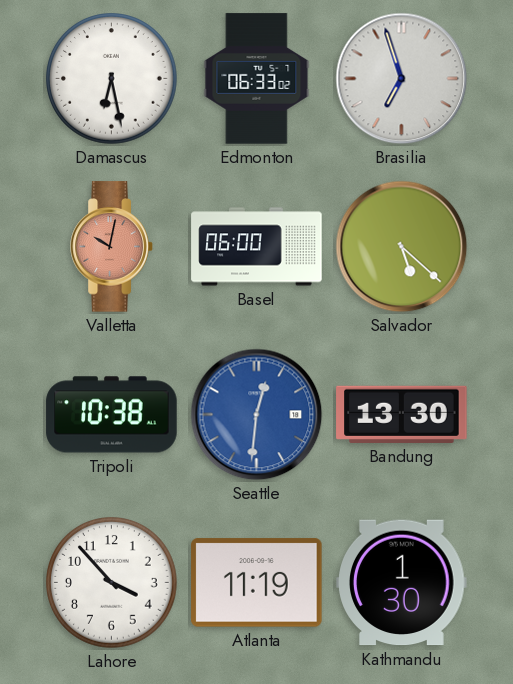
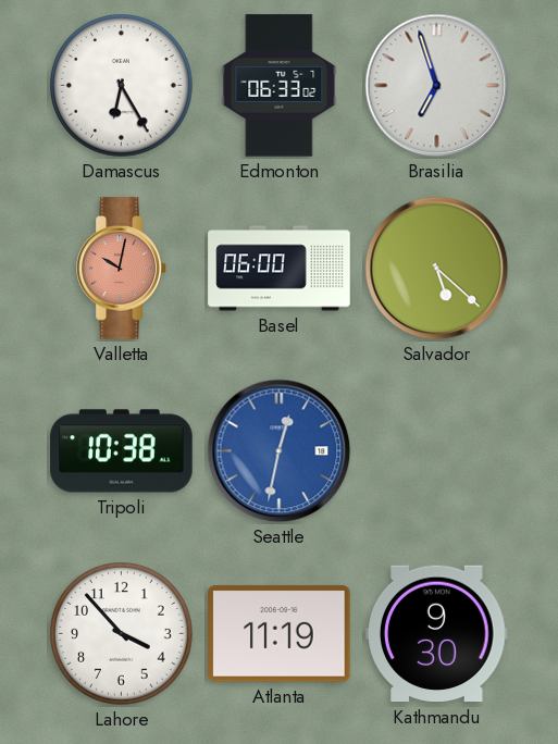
Damascus: 6:28 -> 6:25 (122, 86)
Seattle: 12:31 -> 12:32 (280, 451)
Bandung: 13:30 -> none (402, 414)
Kathmandu: 1:30 -> 9:30 (437, 634)
